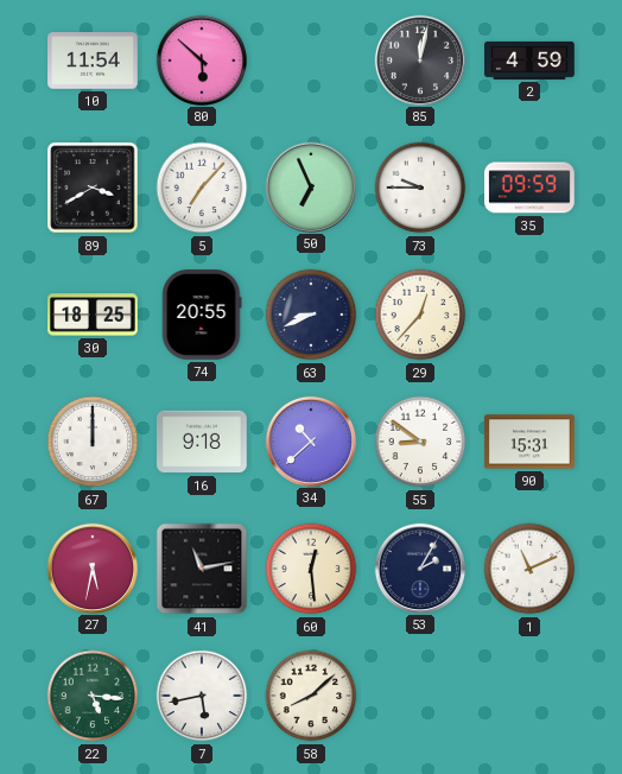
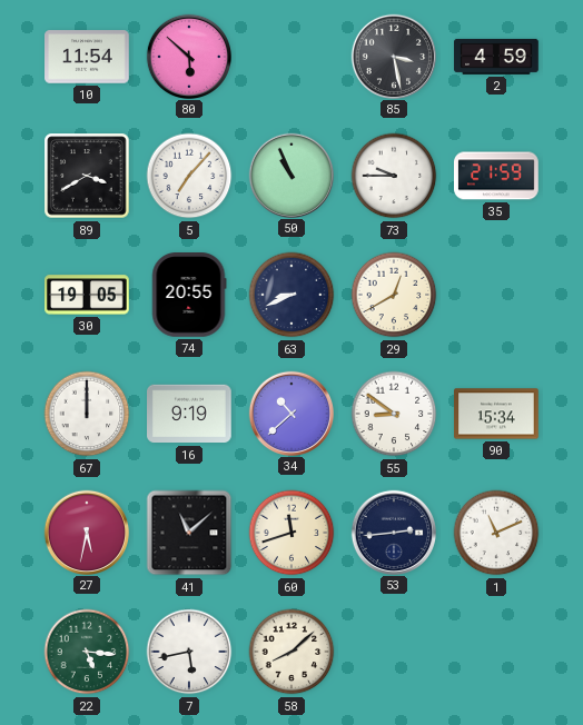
85: 12:02 -> 3:28 (393, 56)
50: 6:56 -> 10:56 (290, 175)
35: 09:59 -> 21:59 (497, 176)
30: 18:25 -> 19:05 (87, 295)
29: 12:37 -> 12:40 (394, 295)
16: 9:18 -> 9:19 (189, 414)
90: 15:31 -> 15:34 (496, 414)
41: 11:13 -> 11:08 (189, 533)
60: 12:29 -> 11:42 (291, 533)
53: 2:05 -> 2:44 (393, 532)
